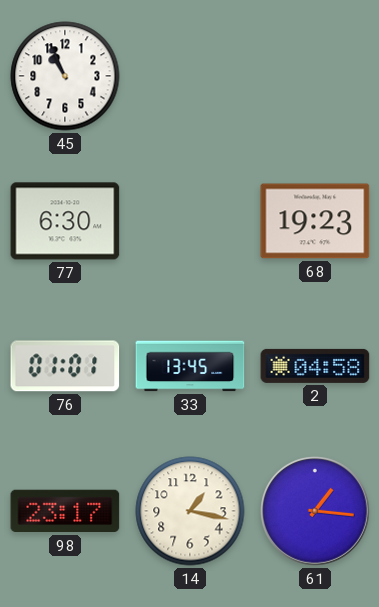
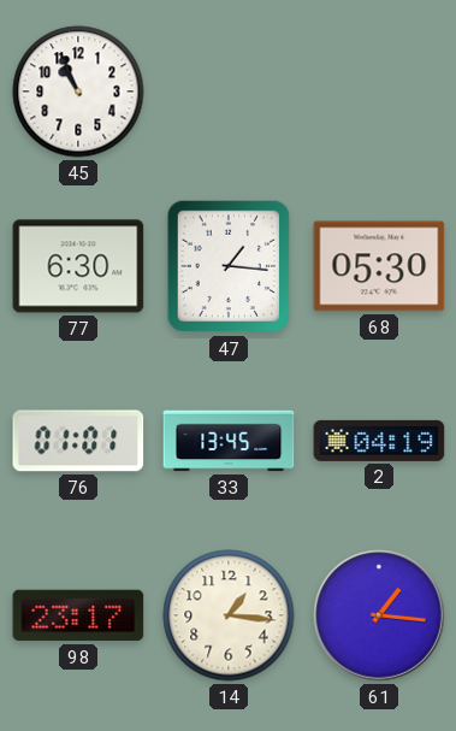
47: none -> 1:16 (229, 266)
68: 19:23 -> 05:30 (379, 266)
2: 04:58 -> 04:19 (379, 441)
14: 1:17 -> 1:16 (229, 615)
